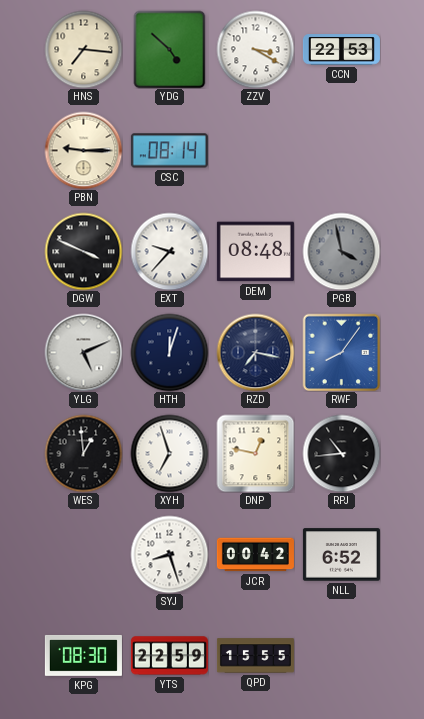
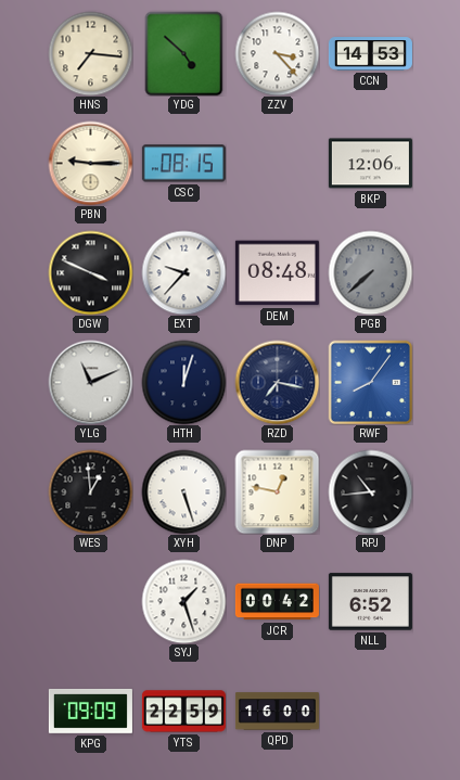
ZZV: 3:20 -> 3:23 (277, 53)
CCN: 22:53 -> 14:53 (370, 54)
CSC: 08:14 -> 08:15 (183, 164)
BKP: none -> 12:06 (370, 164)
PGB: 3:58 -> 7:38 (370, 272)
YLG: 5:11 -> 11:11 (90, 382)
XYH: 6:57 -> 5:27 (183, 491)
SYJ: 8:27 -> 1:27 (183, 601)
KPG: 08:30 -> 09:09 (90, 712)
QPD: 15:55 -> 16:00 (277, 712)
